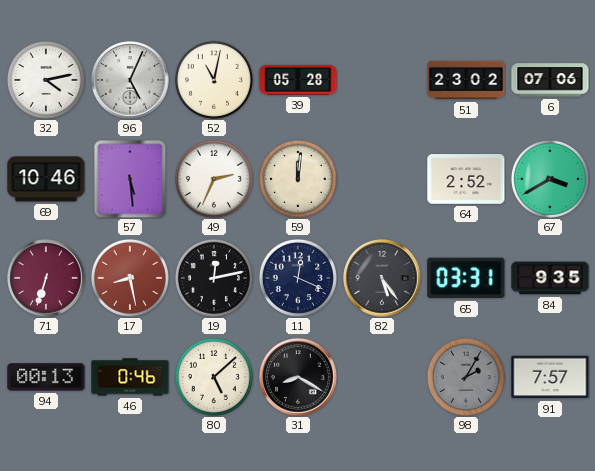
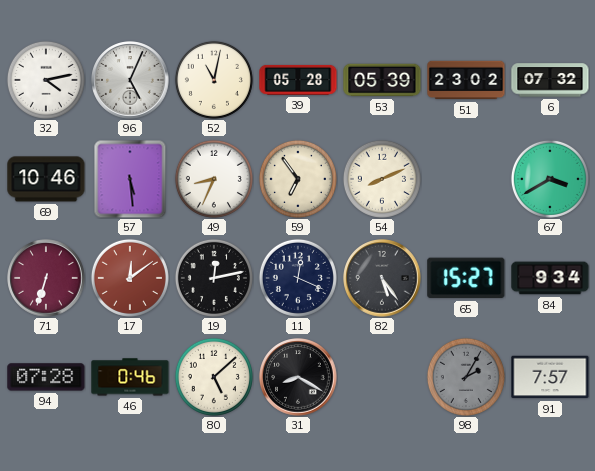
53: none -> 05:39 (382, 80)
6: 07:06 -> 07:32 (550, 80)
49: 2:34 -> 8:34 (214, 179)
59: 12:01 -> 6:54 (298, 179)
54: none -> 8:11 (382, 179)
64: 2:52 -> none (466, 179)
17: 8:28 -> 12:09 (130, 278)
65: 03:31 -> 15:27 (466, 278)
84: 9:35 -> 9:34 (550, 278)
94: 00:13 -> 07:28 (46, 377)
